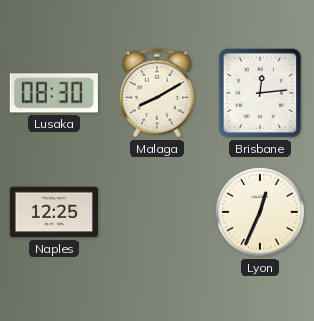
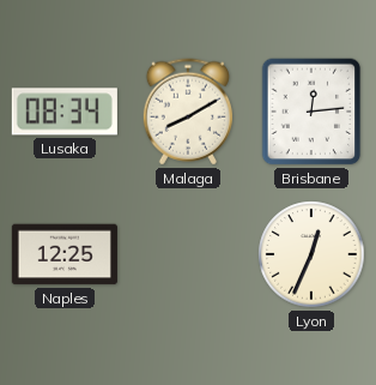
Lusaka: 08:30 -> 08:34 (65, 112)
